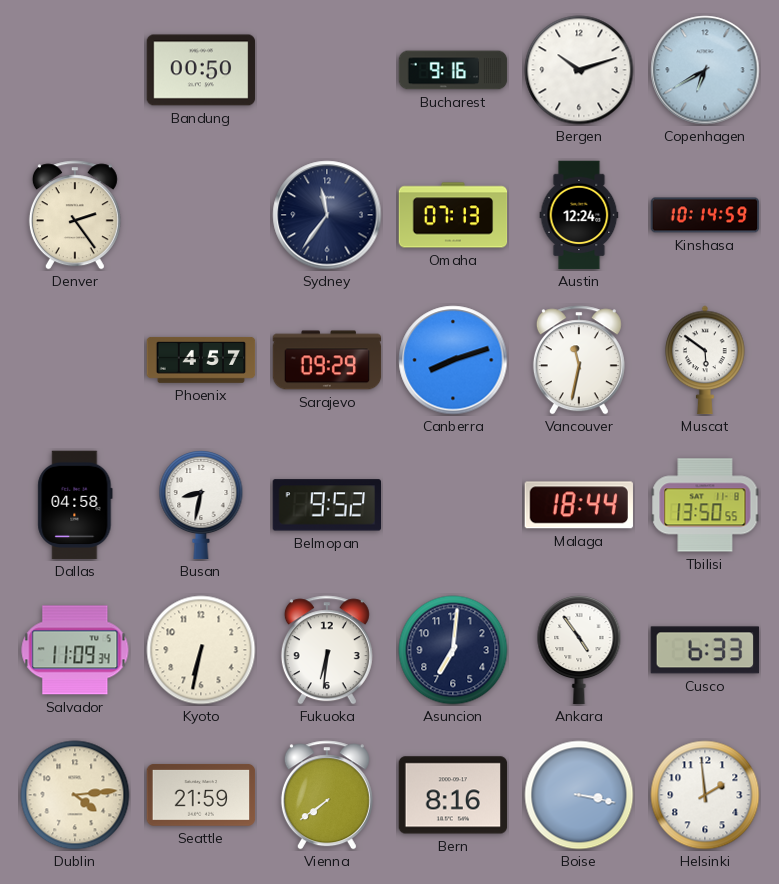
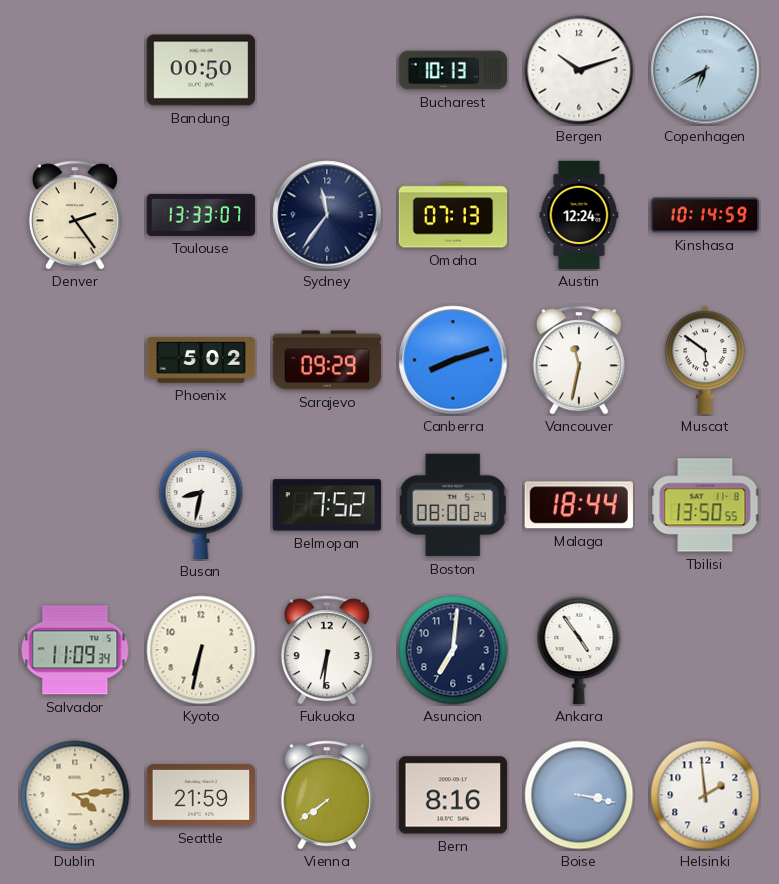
Bucharest: 9:16 -> 10:13 (453, 70)
Toulouse: none -> 13:33 (201, 215)
Phoenix: 4:57 -> 5:02 (201, 360)
Dallas: 04:58 -> none (75, 505)
Belmopan: 9:52 -> 7:52 (326, 505)
Boston: none -> 08:00 (453, 505)
Cusco: 6:33 -> none (705, 650)
